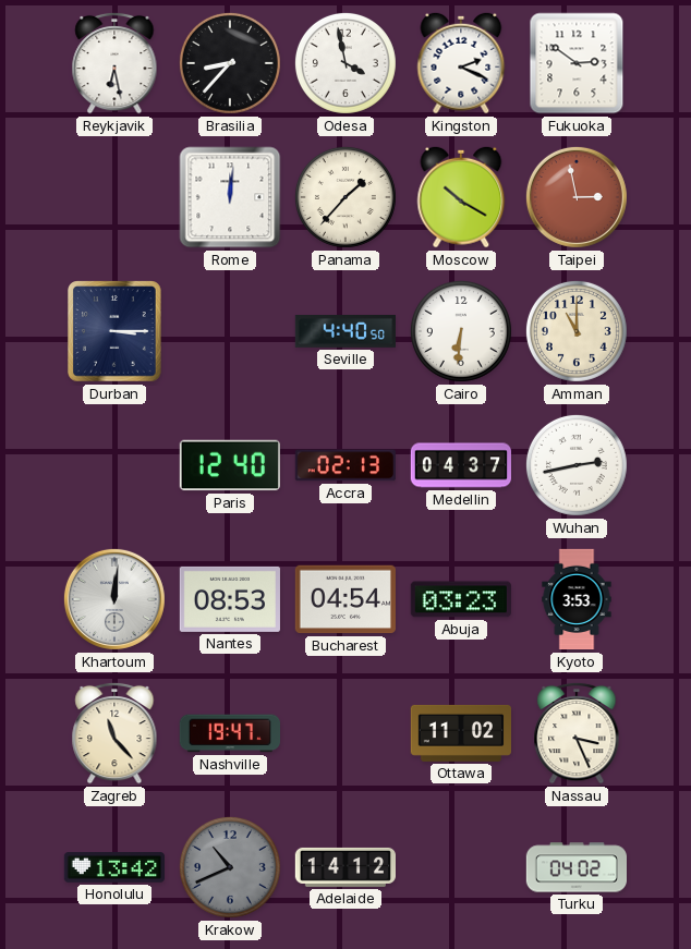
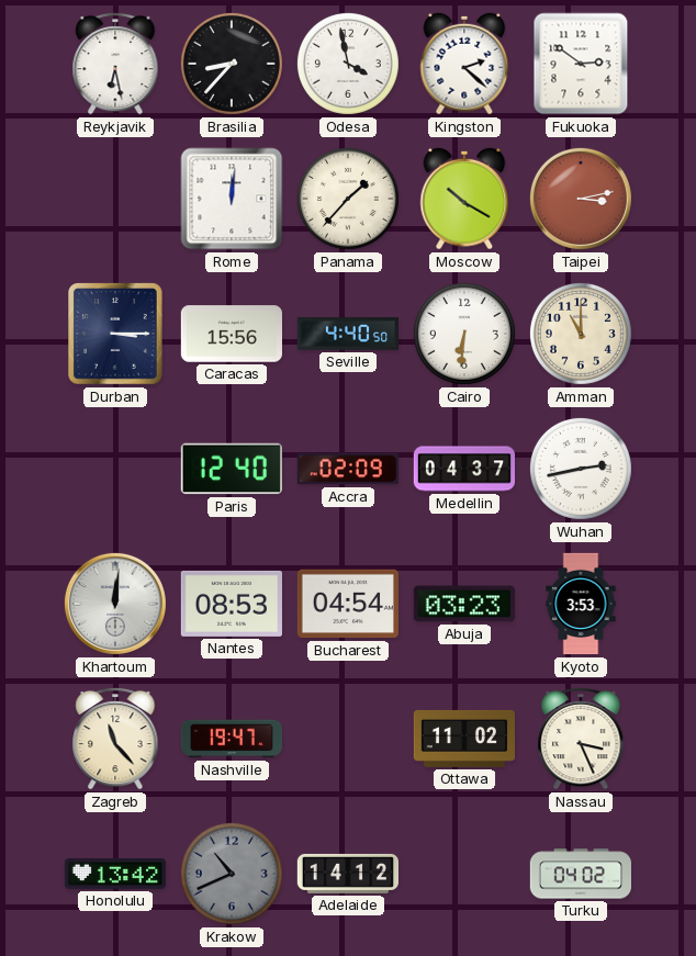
Kingston: 2:19 -> 2:22 (464, 64)
Taipei: 2:58 -> 3:13 (581, 199)
Caracas: none -> 15:56 (231, 334)
Accra: 02:13 -> 02:09 (348, 469)
